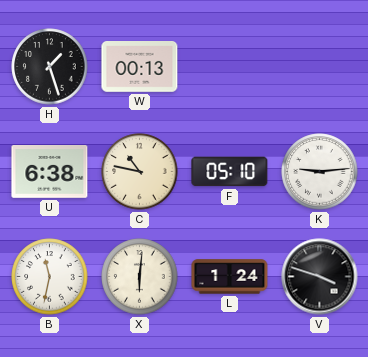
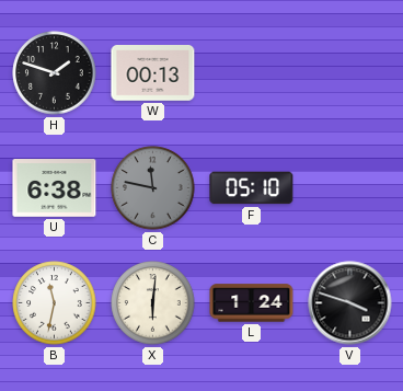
H: 1:27 -> 1:48 (55, 73)
C: 10:47 -> 11:47 (153, 188)
C dial: cream -> grey (153, 188)
K: 9:14 -> none (320, 172)
